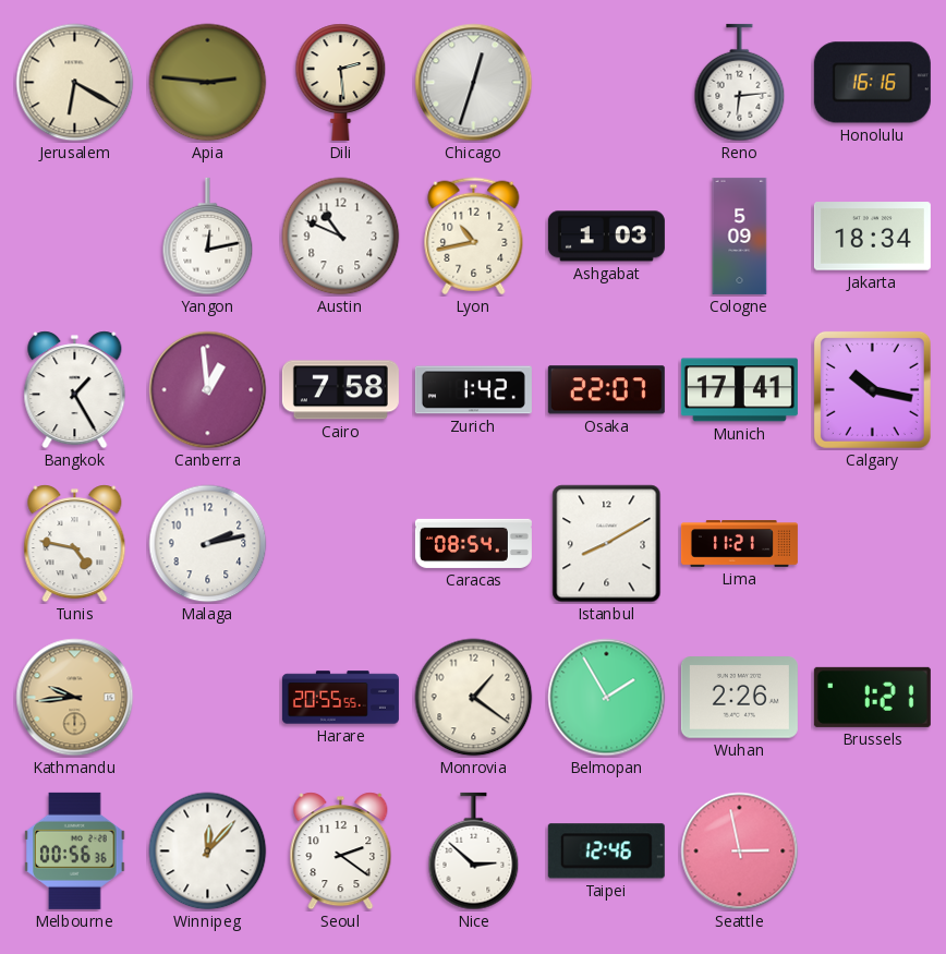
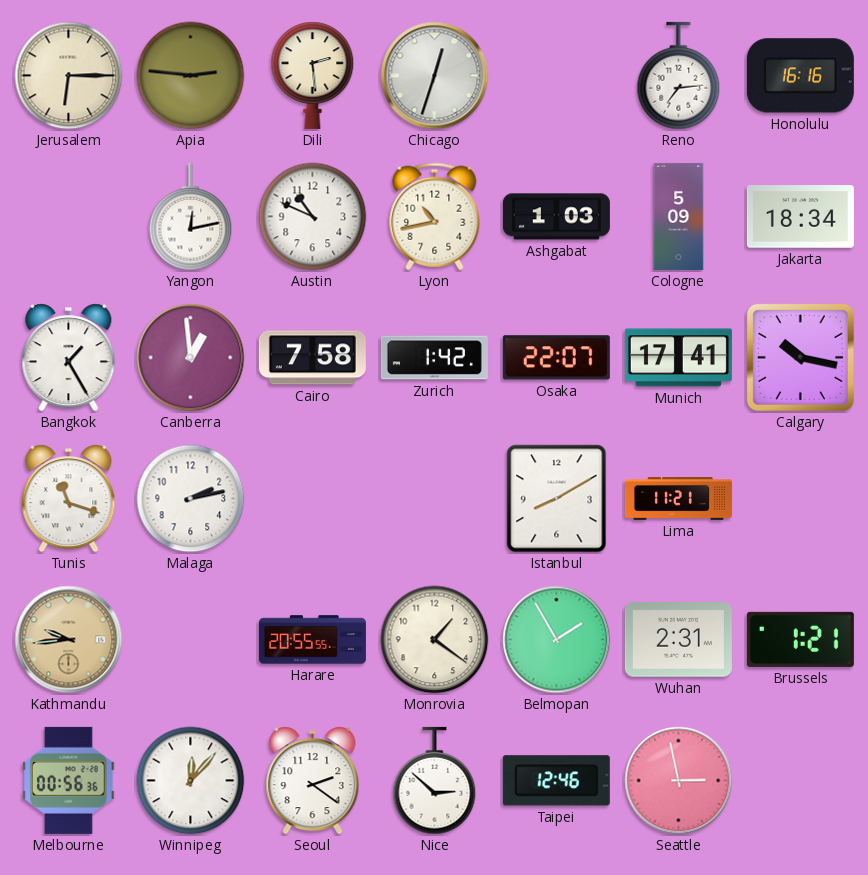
Jerusalem: 6:20 -> 6:15 (69, 76)
Reno: 6:14 -> 7:14 (679, 76)
Tunis: 4:47 -> 11:18 (69, 499)
Caracas: 08:54 -> none (473, 543)
Wuhan: 2:26 -> 2:31 (678, 640)
